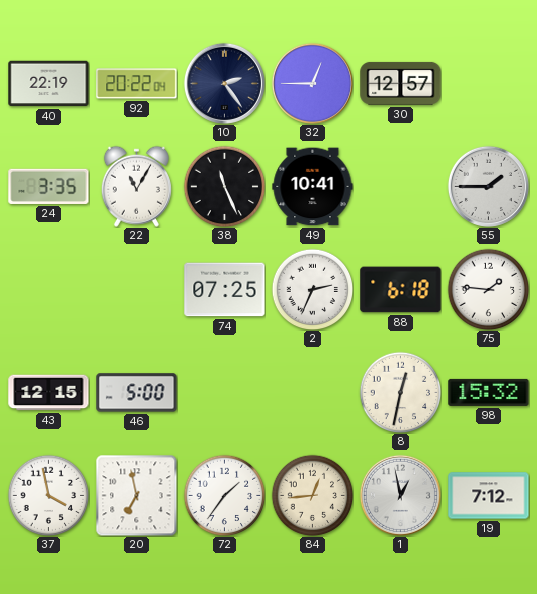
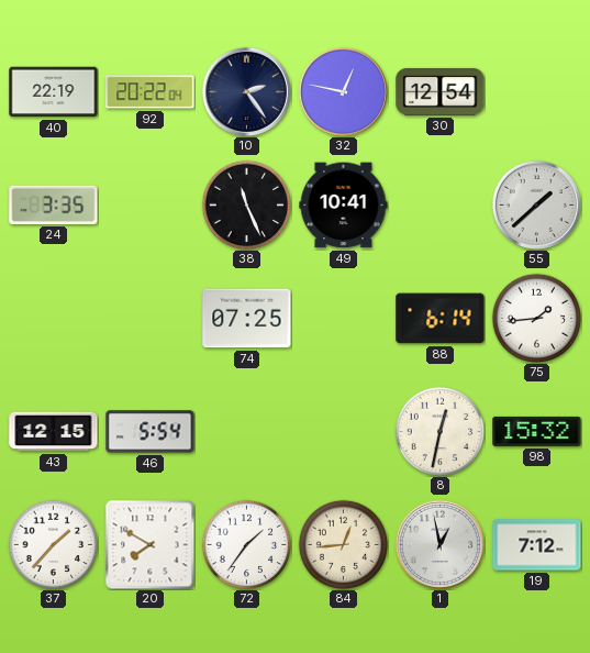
32: 12:45 -> 12:47 (343, 91)
30: 12:57 -> 12:54 (441, 91)
22: 11:05 -> none (136, 186)
55: 1:45 -> 1:38 (536, 204)
2: 2:34 -> none (312, 289)
88: 6:18 -> 6:14 (441, 319)
75: 1:46 -> 1:44 (536, 318)
46: 5:00 -> 5:54 (151, 432)
37: 3:58 -> 1:37 (53, 544)
20: 6:58 -> 7:50 (149, 544)
